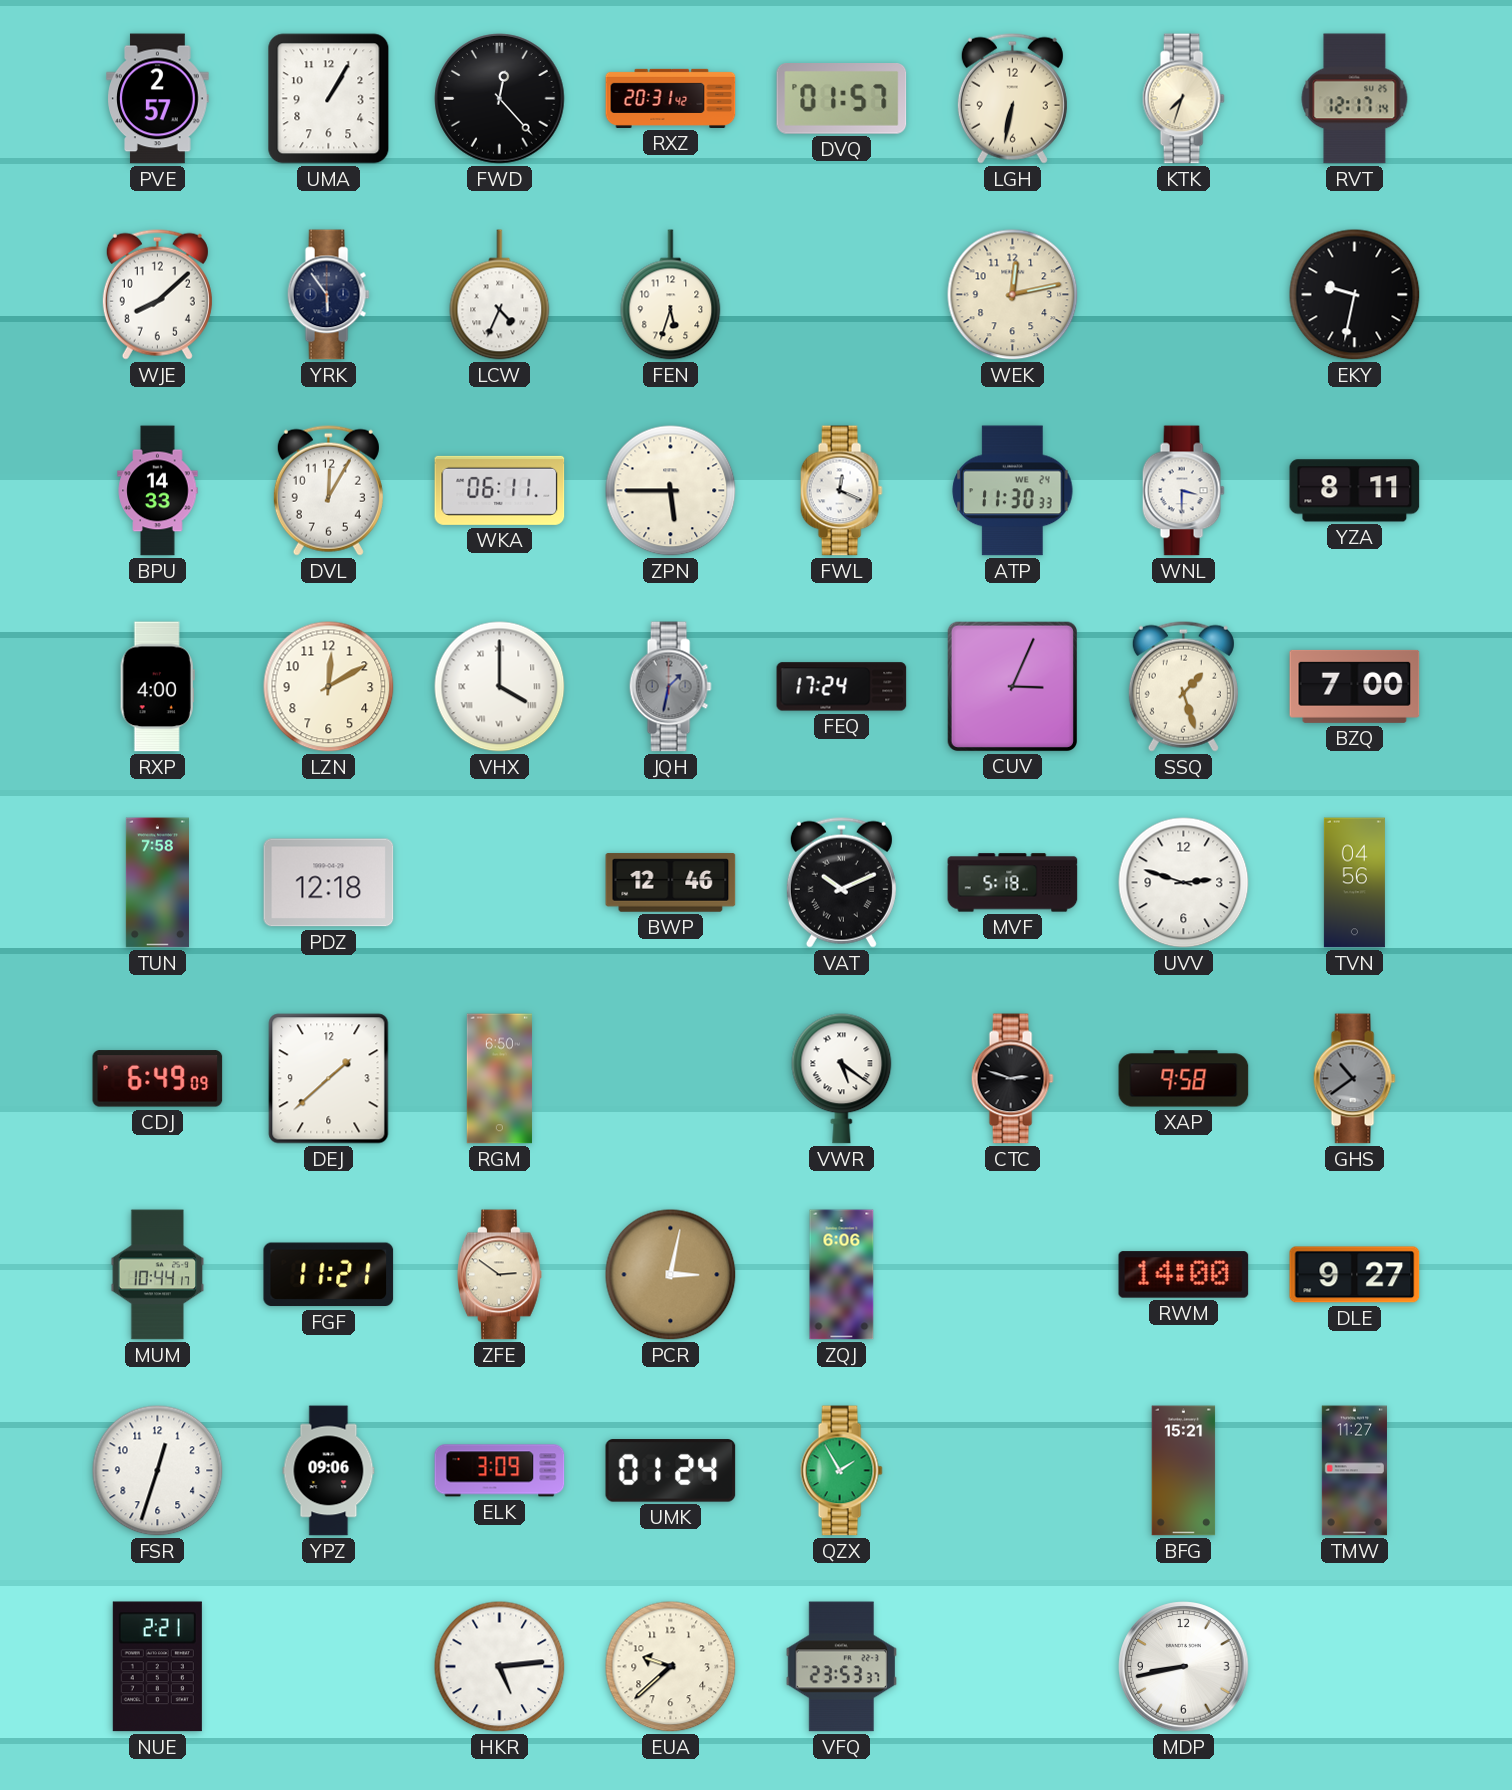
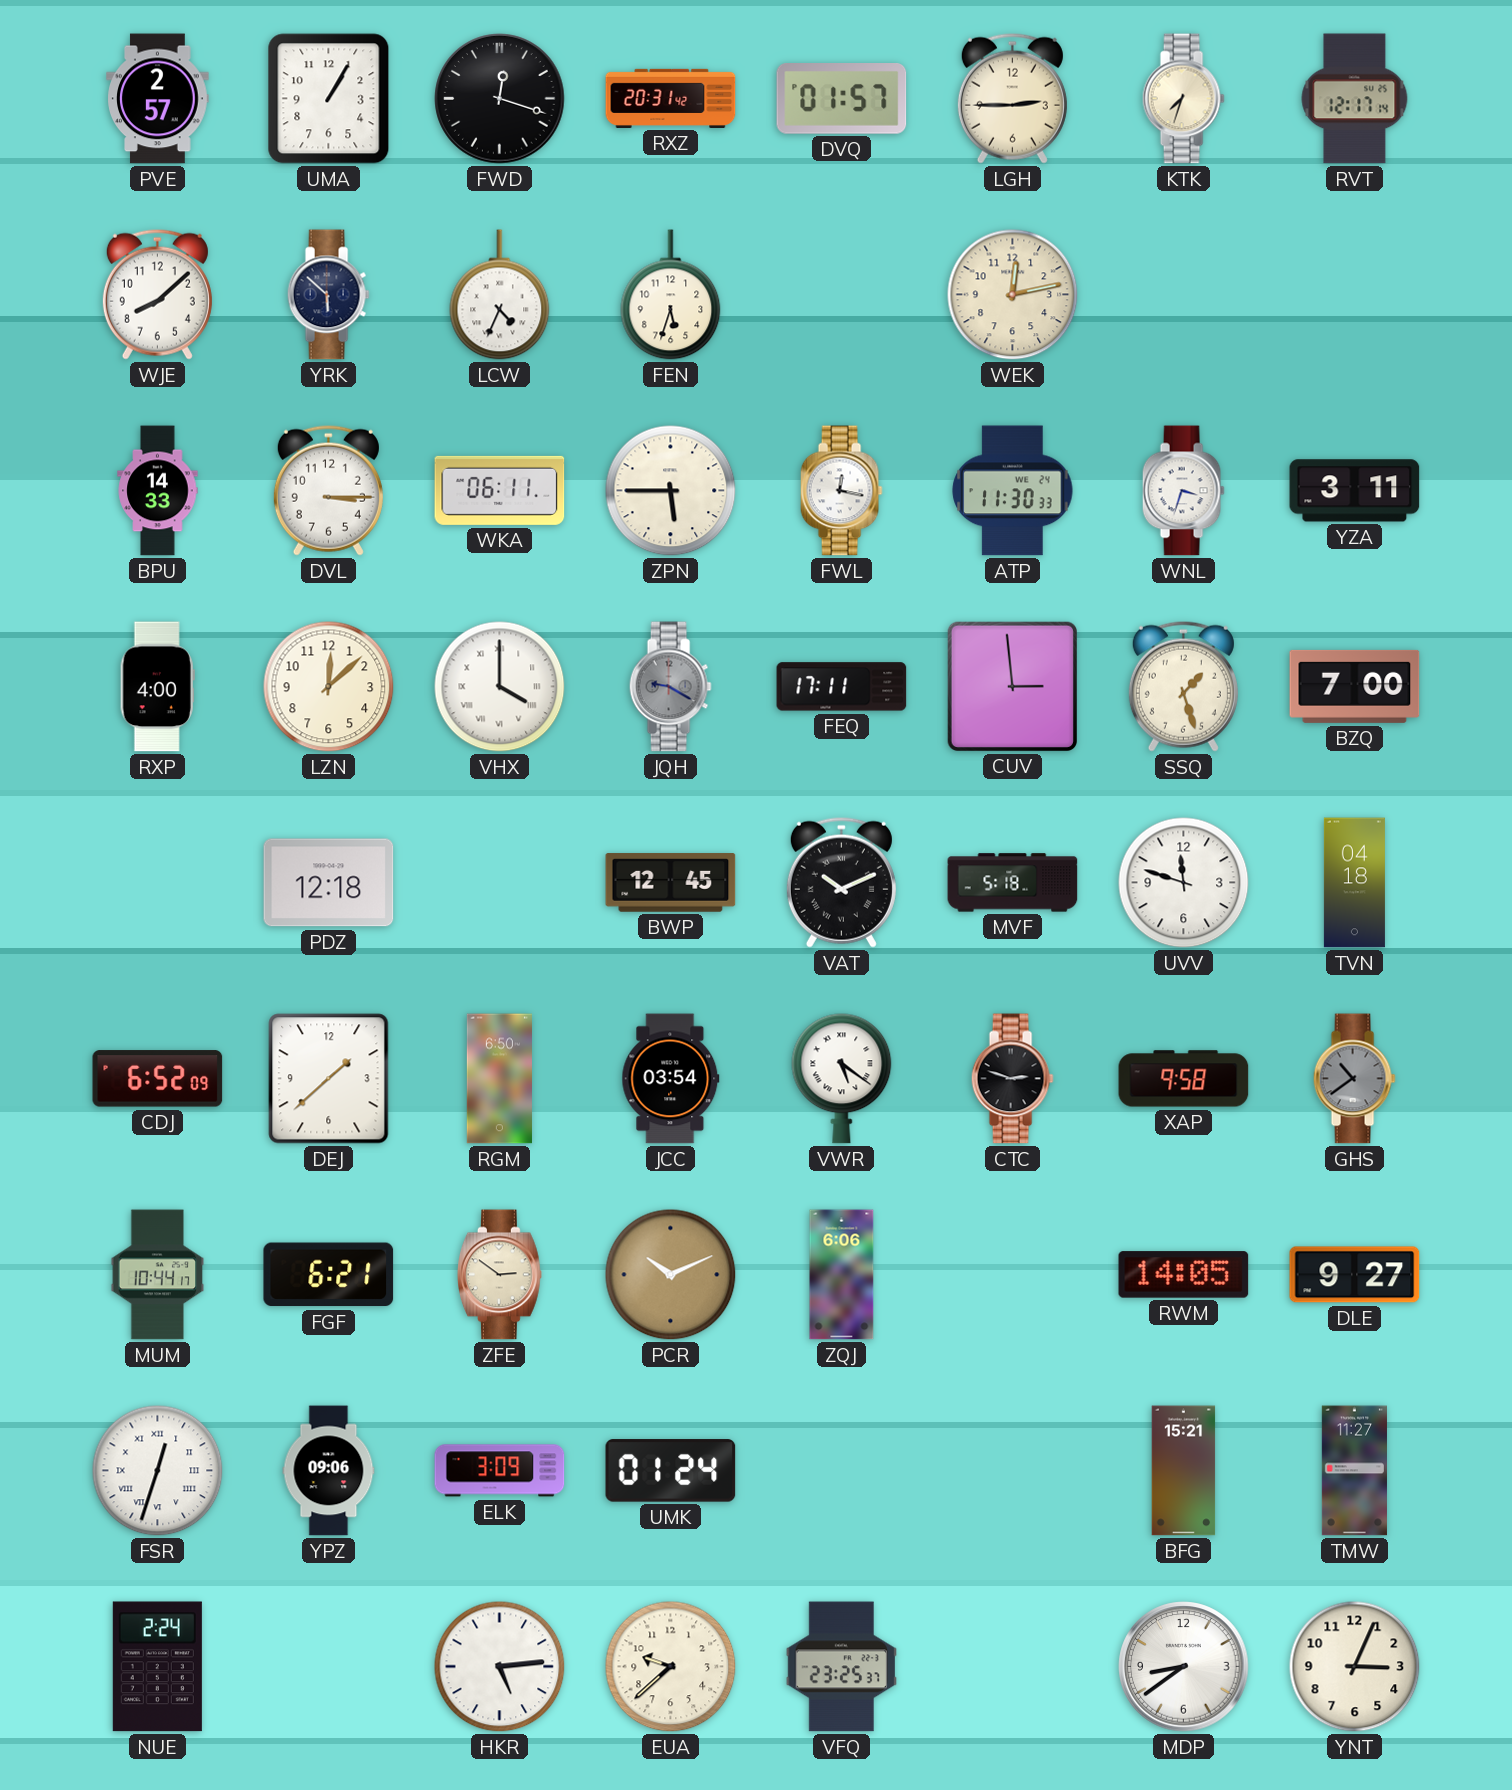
FWD: 12:23 -> 12:18 (500, 99)
LGH: 6:32 -> 2:45 (1012, 98)
YRK: 5:54 -> 5:52 (328, 295)
EKY: 9:32 -> none (1355, 295)
DVL: 12:05 -> 3:15 (328, 490)
FWL: 12:19 -> 12:17 (841, 491)
WNL: 3:30 -> 3:33 (1183, 491)
YZA: 8:11 -> 3:11 (1355, 491)
LZN: 12:10 -> 12:08 (329, 687)
JQH: 1:32 -> 9:20 (670, 687)
FEQ: 17:24 -> 17:11 (842, 687)
CUV: 3:04 -> 2:59 (1012, 686)
TUN: 7:58 -> none (157, 883)
BWP: 12:46 -> 12:45 (671, 883)
UVV: 2:48 -> 11:48 (1184, 883)
TVN: 04:56 -> 04:18 (1354, 883)
CDJ: 6:49 -> 6:52 (158, 1079)
JCC: none -> 03:54 (671, 1079)
FGF: 11:21 -> 6:21 (329, 1275)
PCR: 3:02 -> 10:11 (671, 1275)
RWM: 14:00 -> 14:05 (1184, 1275)
FSR numerals: Arabic -> Roman (158, 1471)
QZX: 1:55 -> none (841, 1471)
NUE: 2:21 -> 2:24 (157, 1667)
VFQ: 23:53 -> 23:25 (841, 1667)
MDP: 8:43 -> 8:39 (1184, 1667)
YNT: none -> 3:04 (1355, 1667)
